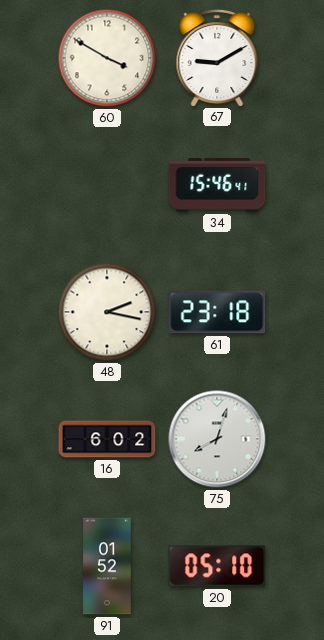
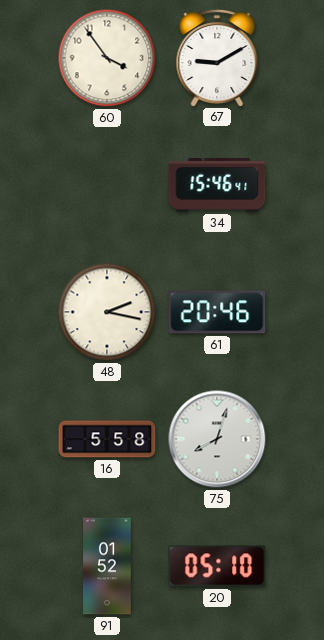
60: 3:50 -> 3:54 (107, 58)
61: 23:18 -> 20:46 (217, 312)
16: 6:02 -> 5:58 (107, 439)
